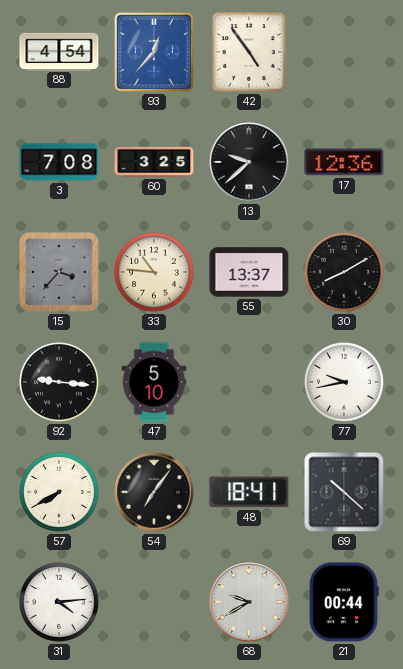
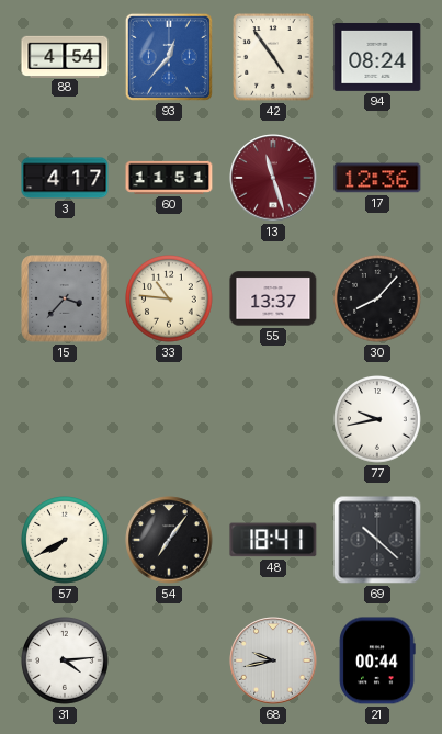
94: none -> 08:24 (377, 57)
3: 7:08 -> 4:17 (65, 178)
60: 3:25 -> 11:51 (169, 178)
13: 9:38 -> 11:27 (273, 178)
13 dial: black -> burgundy (273, 178)
30: 8:10 -> 8:07 (378, 300)
92: 9:16 -> none (60, 383)
47: 5:10 -> none (154, 382)
68: 9:40 -> 9:43 (273, 660)
